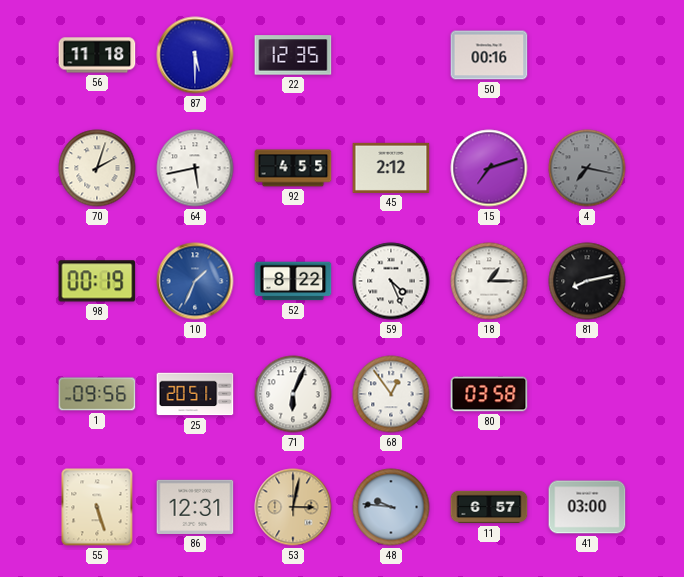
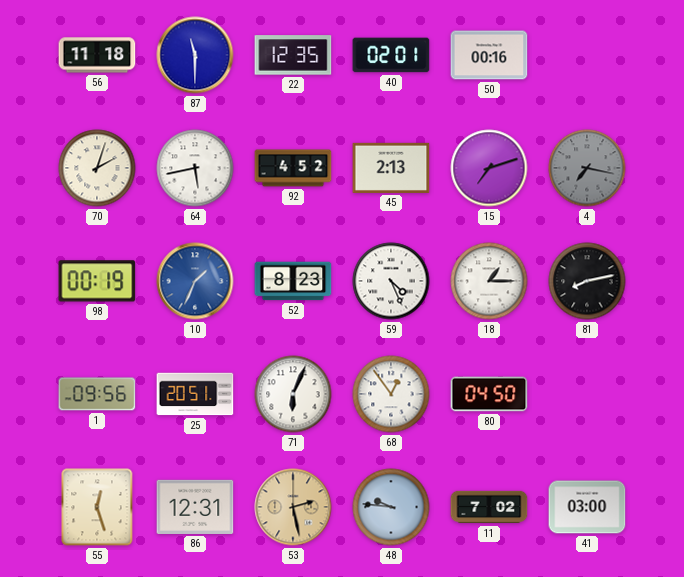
87: 5:30 -> 11:30 (195, 55)
40: none -> 02:01 (391, 55)
92: 4:55 -> 4:52 (293, 168)
45: 2:12 -> 2:13 (391, 168)
52: 8:22 -> 8:23 (293, 281)
80: 03:58 -> 04:50 (489, 394)
55: 5:27 -> 12:27 (97, 507)
53: 3:02 -> 2:28 (293, 507)
11: 6:57 -> 7:02 (489, 507)
